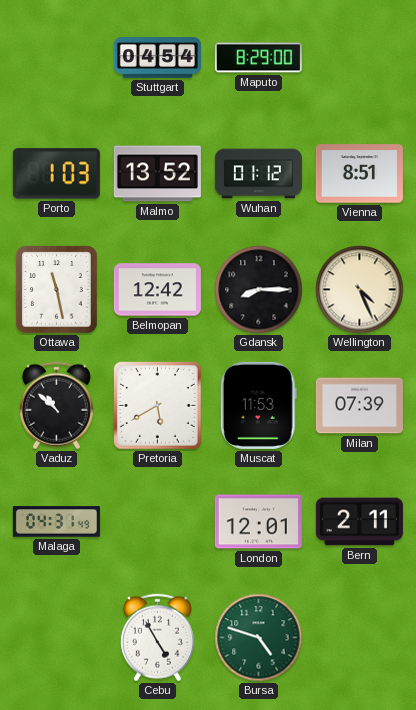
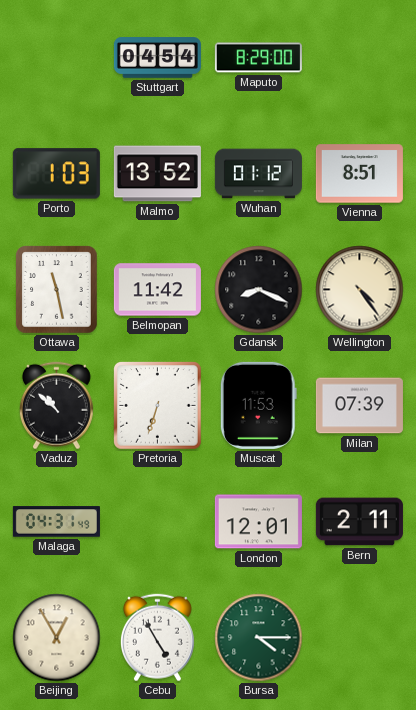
Belmopan: 12:42 -> 11:42 (157, 290)
Gdansk: 8:15 -> 8:19 (259, 290)
Wellington: 4:26 -> 4:24 (360, 290)
Pretoria: 5:40 -> 6:33 (158, 406)
Beijing: none -> 12:55 (57, 638)
Bursa: 4:48 -> 4:15 (259, 638)
